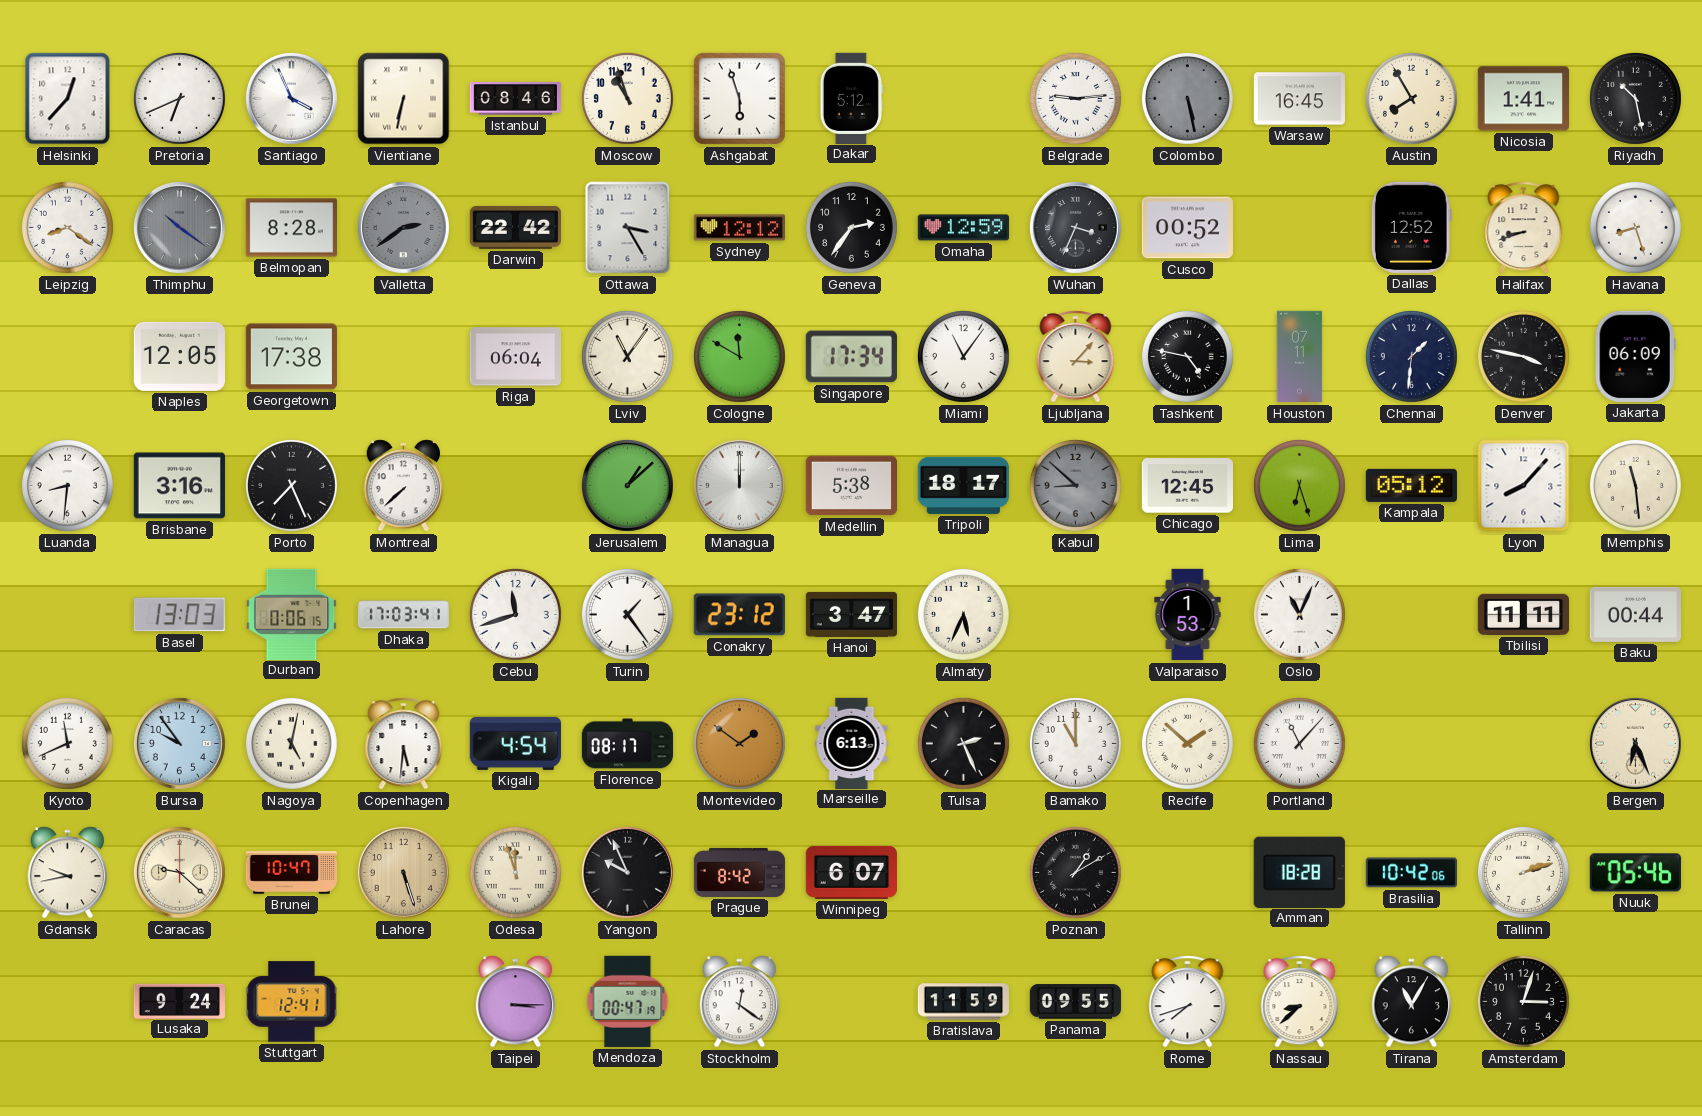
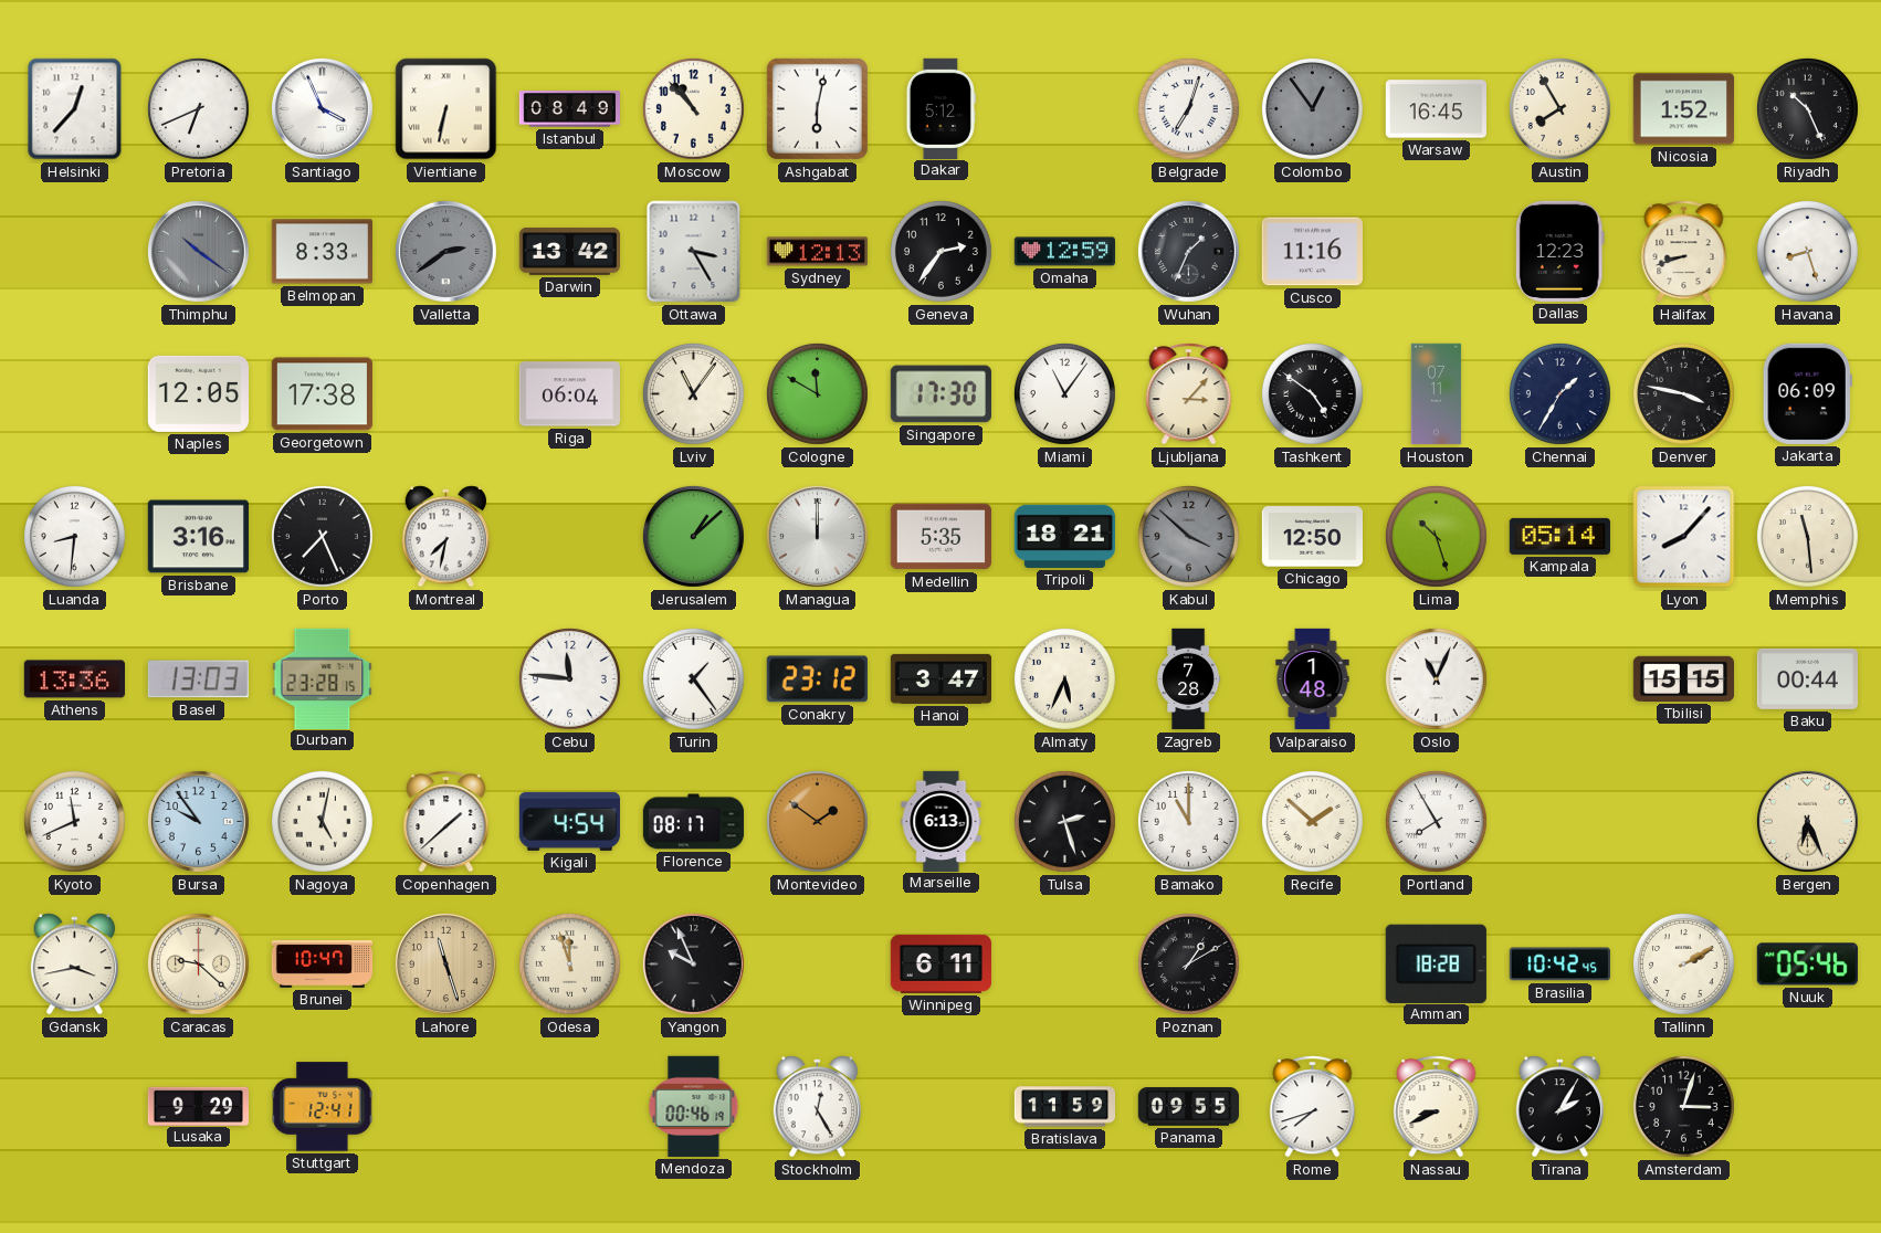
Istanbul: 08:46 -> 08:49 (569, 109)
Moscow: 10:57 -> 10:53 (693, 108)
Ashgabat: 5:57 -> 6:02 (817, 108)
Belgrade: 9:14 -> 7:03 (1188, 108)
Colombo: 5:28 -> 12:54 (1312, 108)
Nicosia: 1:41 -> 1:52 (1683, 109)
Riyadh: 10:28 -> 10:26 (1807, 108)
Leipzig: 8:21 -> none (67, 227)
Belmopan: 8:28 -> 8:33 (322, 252)
Darwin: 22:42 -> 13:42 (569, 251)
Sydney: 12:12 -> 12:13 (817, 252)
Wuhan: 3:34 -> 1:34 (1188, 251)
Cusco: 00:52 -> 11:16 (1312, 252)
Dallas: 12:52 -> 12:23 (1559, 251)
Singapore: 17:34 -> 17:30 (940, 394)
Tashkent: 4:47 -> 4:51 (1312, 393)
Chennai: 1:31 -> 1:35 (1559, 393)
Montreal: 7:38 -> 7:32 (446, 537)
Medellin: 5:38 -> 5:35 (940, 537)
Tripoli: 18:17 -> 18:21 (1064, 536)
Kabul: 8:52 -> 3:52 (1188, 536)
Chicago: 12:45 -> 12:50 (1312, 537)
Lima: 6:27 -> 10:27 (1436, 536)
Kampala: 05:12 -> 05:14 (1559, 536)
Athens: none -> 13:36 (74, 679)
Durban: 0:06 -> 23:28 (323, 678)
Dhaka: 17:03 -> none (404, 615)
Cebu: 11:42 -> 11:46 (569, 678)
Zagreb: none -> 7:28 (1188, 679)
Valparaiso: 1:53 -> 1:48 (1313, 679)
Tbilisi: 11:11 -> 15:15 (1683, 678)
Copenhagen: 5:31 -> 1:38 (446, 822)
Tulsa: 2:26 -> 2:27 (1064, 821)
Portland: 11:07 -> 7:55 (1436, 821)
Gdansk: 9:43 -> 3:43 (75, 965)
Lahore: 5:27 -> 11:27 (445, 963)
Prague: 8:42 -> none (740, 872)
Winnipeg: 6:07 -> 6:11 (940, 963)
Brasilia: 10:42:06 -> 10:42:45 (1559, 965)
Tallinn: 2:12 -> 2:10 (1683, 963)
Lusaka: 9:24 -> 9:29 (198, 1106)
Taipei: 3:15 -> none (516, 1002)
Mendoza: 00:47 -> 00:46 (694, 1106)
Stockholm: 12:21 -> 12:25 (818, 1107)
Nassau: 8:38 -> 8:41 (1437, 1107)
Tirana: 11:05 -> 2:05 (1561, 1107)
